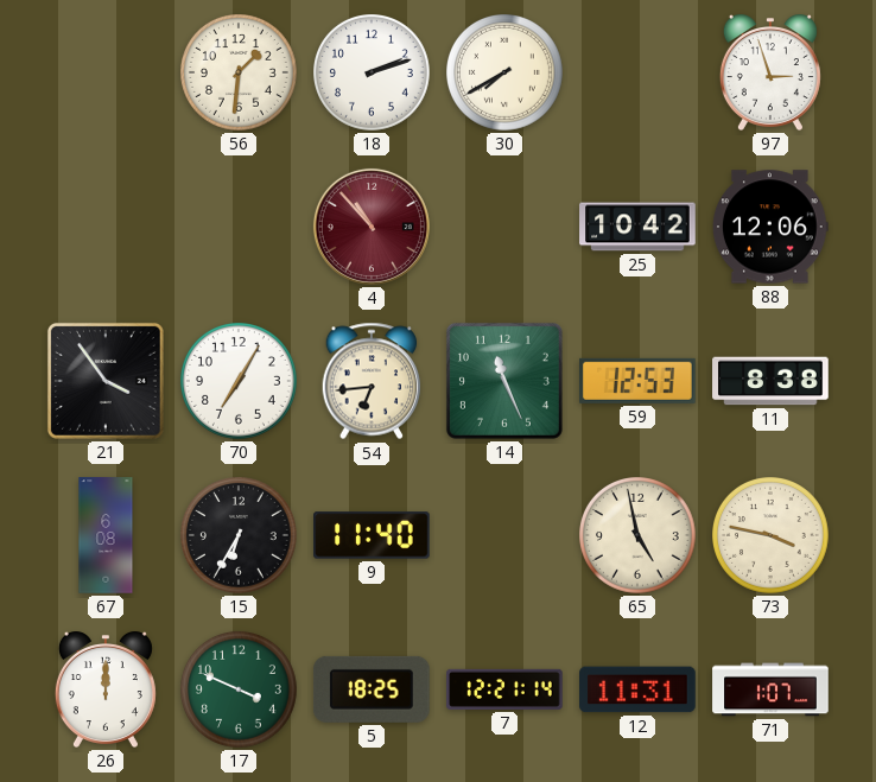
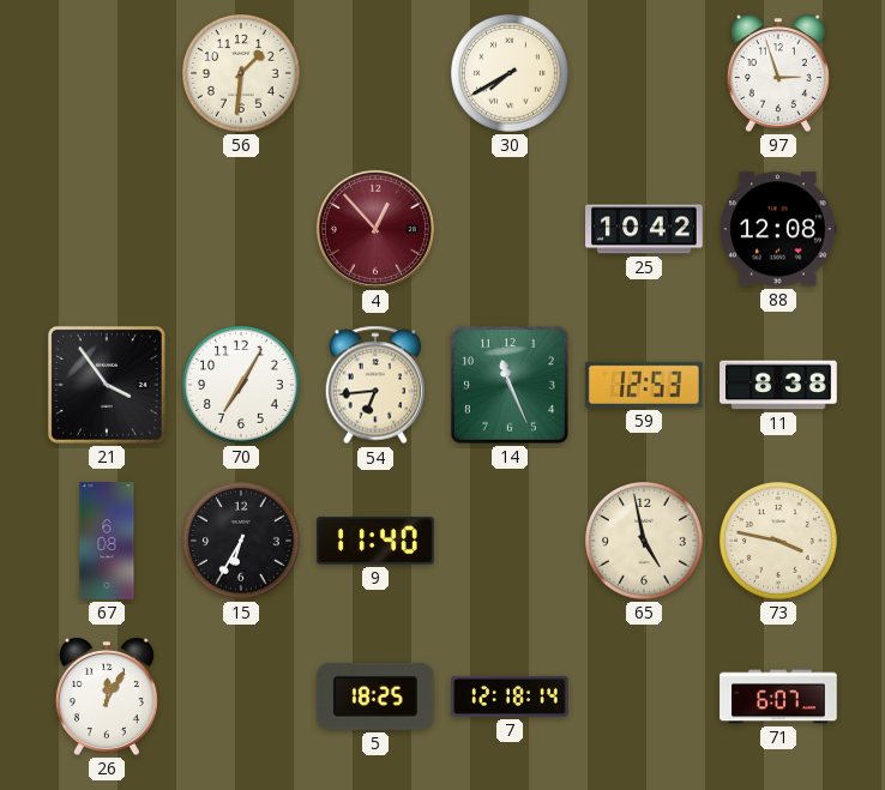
18: 2:12 -> none (373, 74)
4: 10:53 -> 12:53 (375, 229)
88: 12:06 -> 12:08 (779, 229)
26: 12:00 -> 12:05 (107, 698)
17: 3:49 -> none (240, 691)
7: 12:21 -> 12:18 (510, 696)
12: 11:31 -> none (637, 689)
71: 1:07 -> 6:07 (778, 696)
